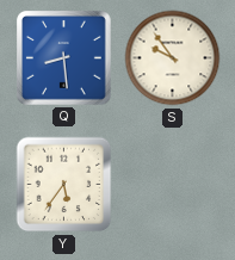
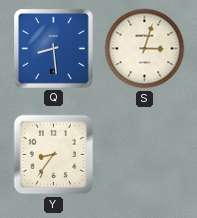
S: 9:54 -> 3:03 (145, 49)
Y: 5:36 -> 8:36 (54, 155)
